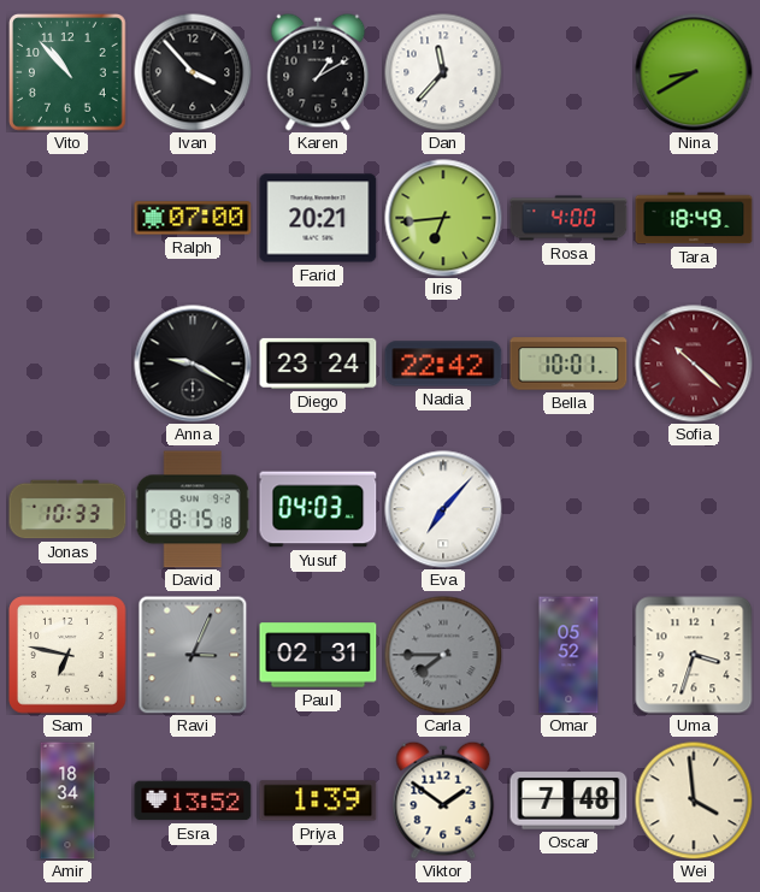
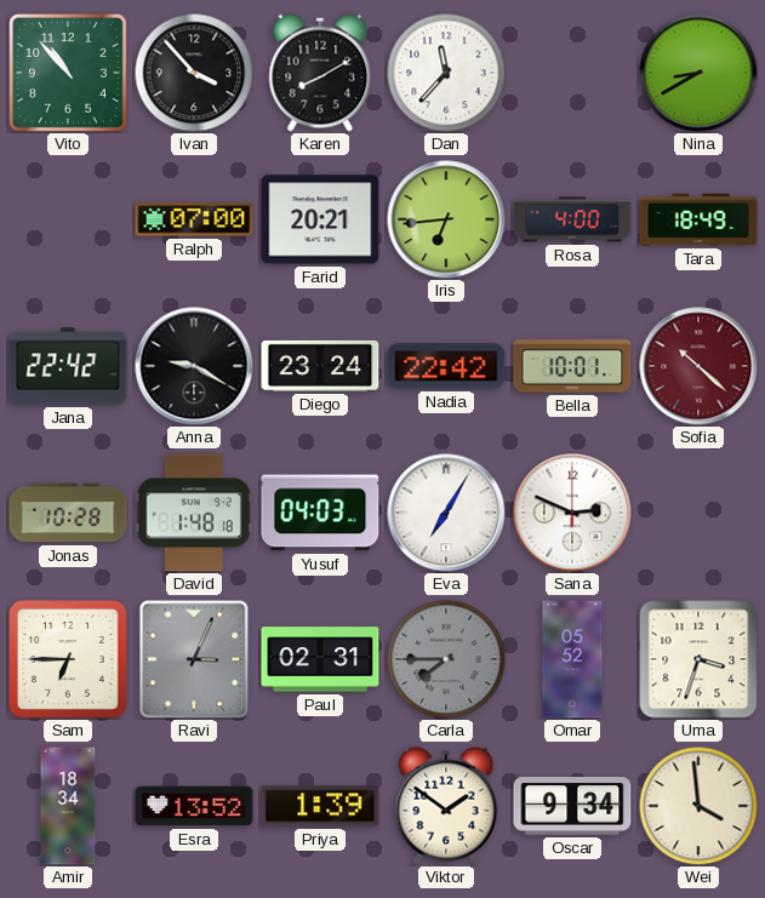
Karen: 1:10 -> 8:10 (320, 73)
Jana: none -> 22:42 (68, 366)
Jonas: 10:33 -> 10:28 (68, 513)
David: 8:15 -> 1:48 (194, 513)
Eva: 7:07 -> 7:05 (446, 513)
Sana: none -> 2:49 (572, 513)
Sam: 6:47 -> 6:45 (69, 660)
Oscar: 7:48 -> 9:34 (572, 806)
